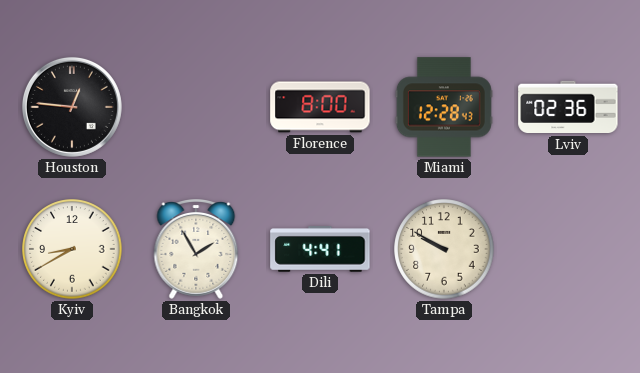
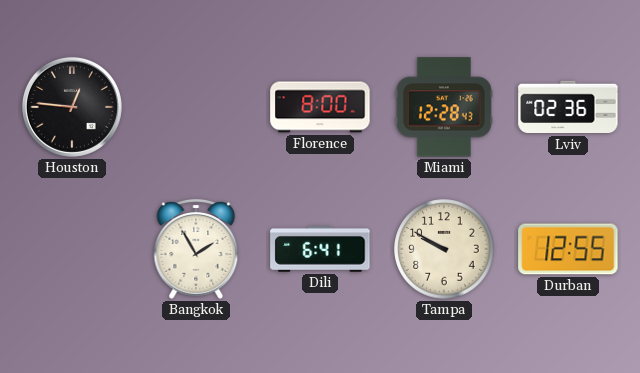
Kyiv: 8:40 -> none (72, 249)
Dili: 4:41 -> 6:41 (320, 250)
Durban: none -> 12:55 (568, 249)
